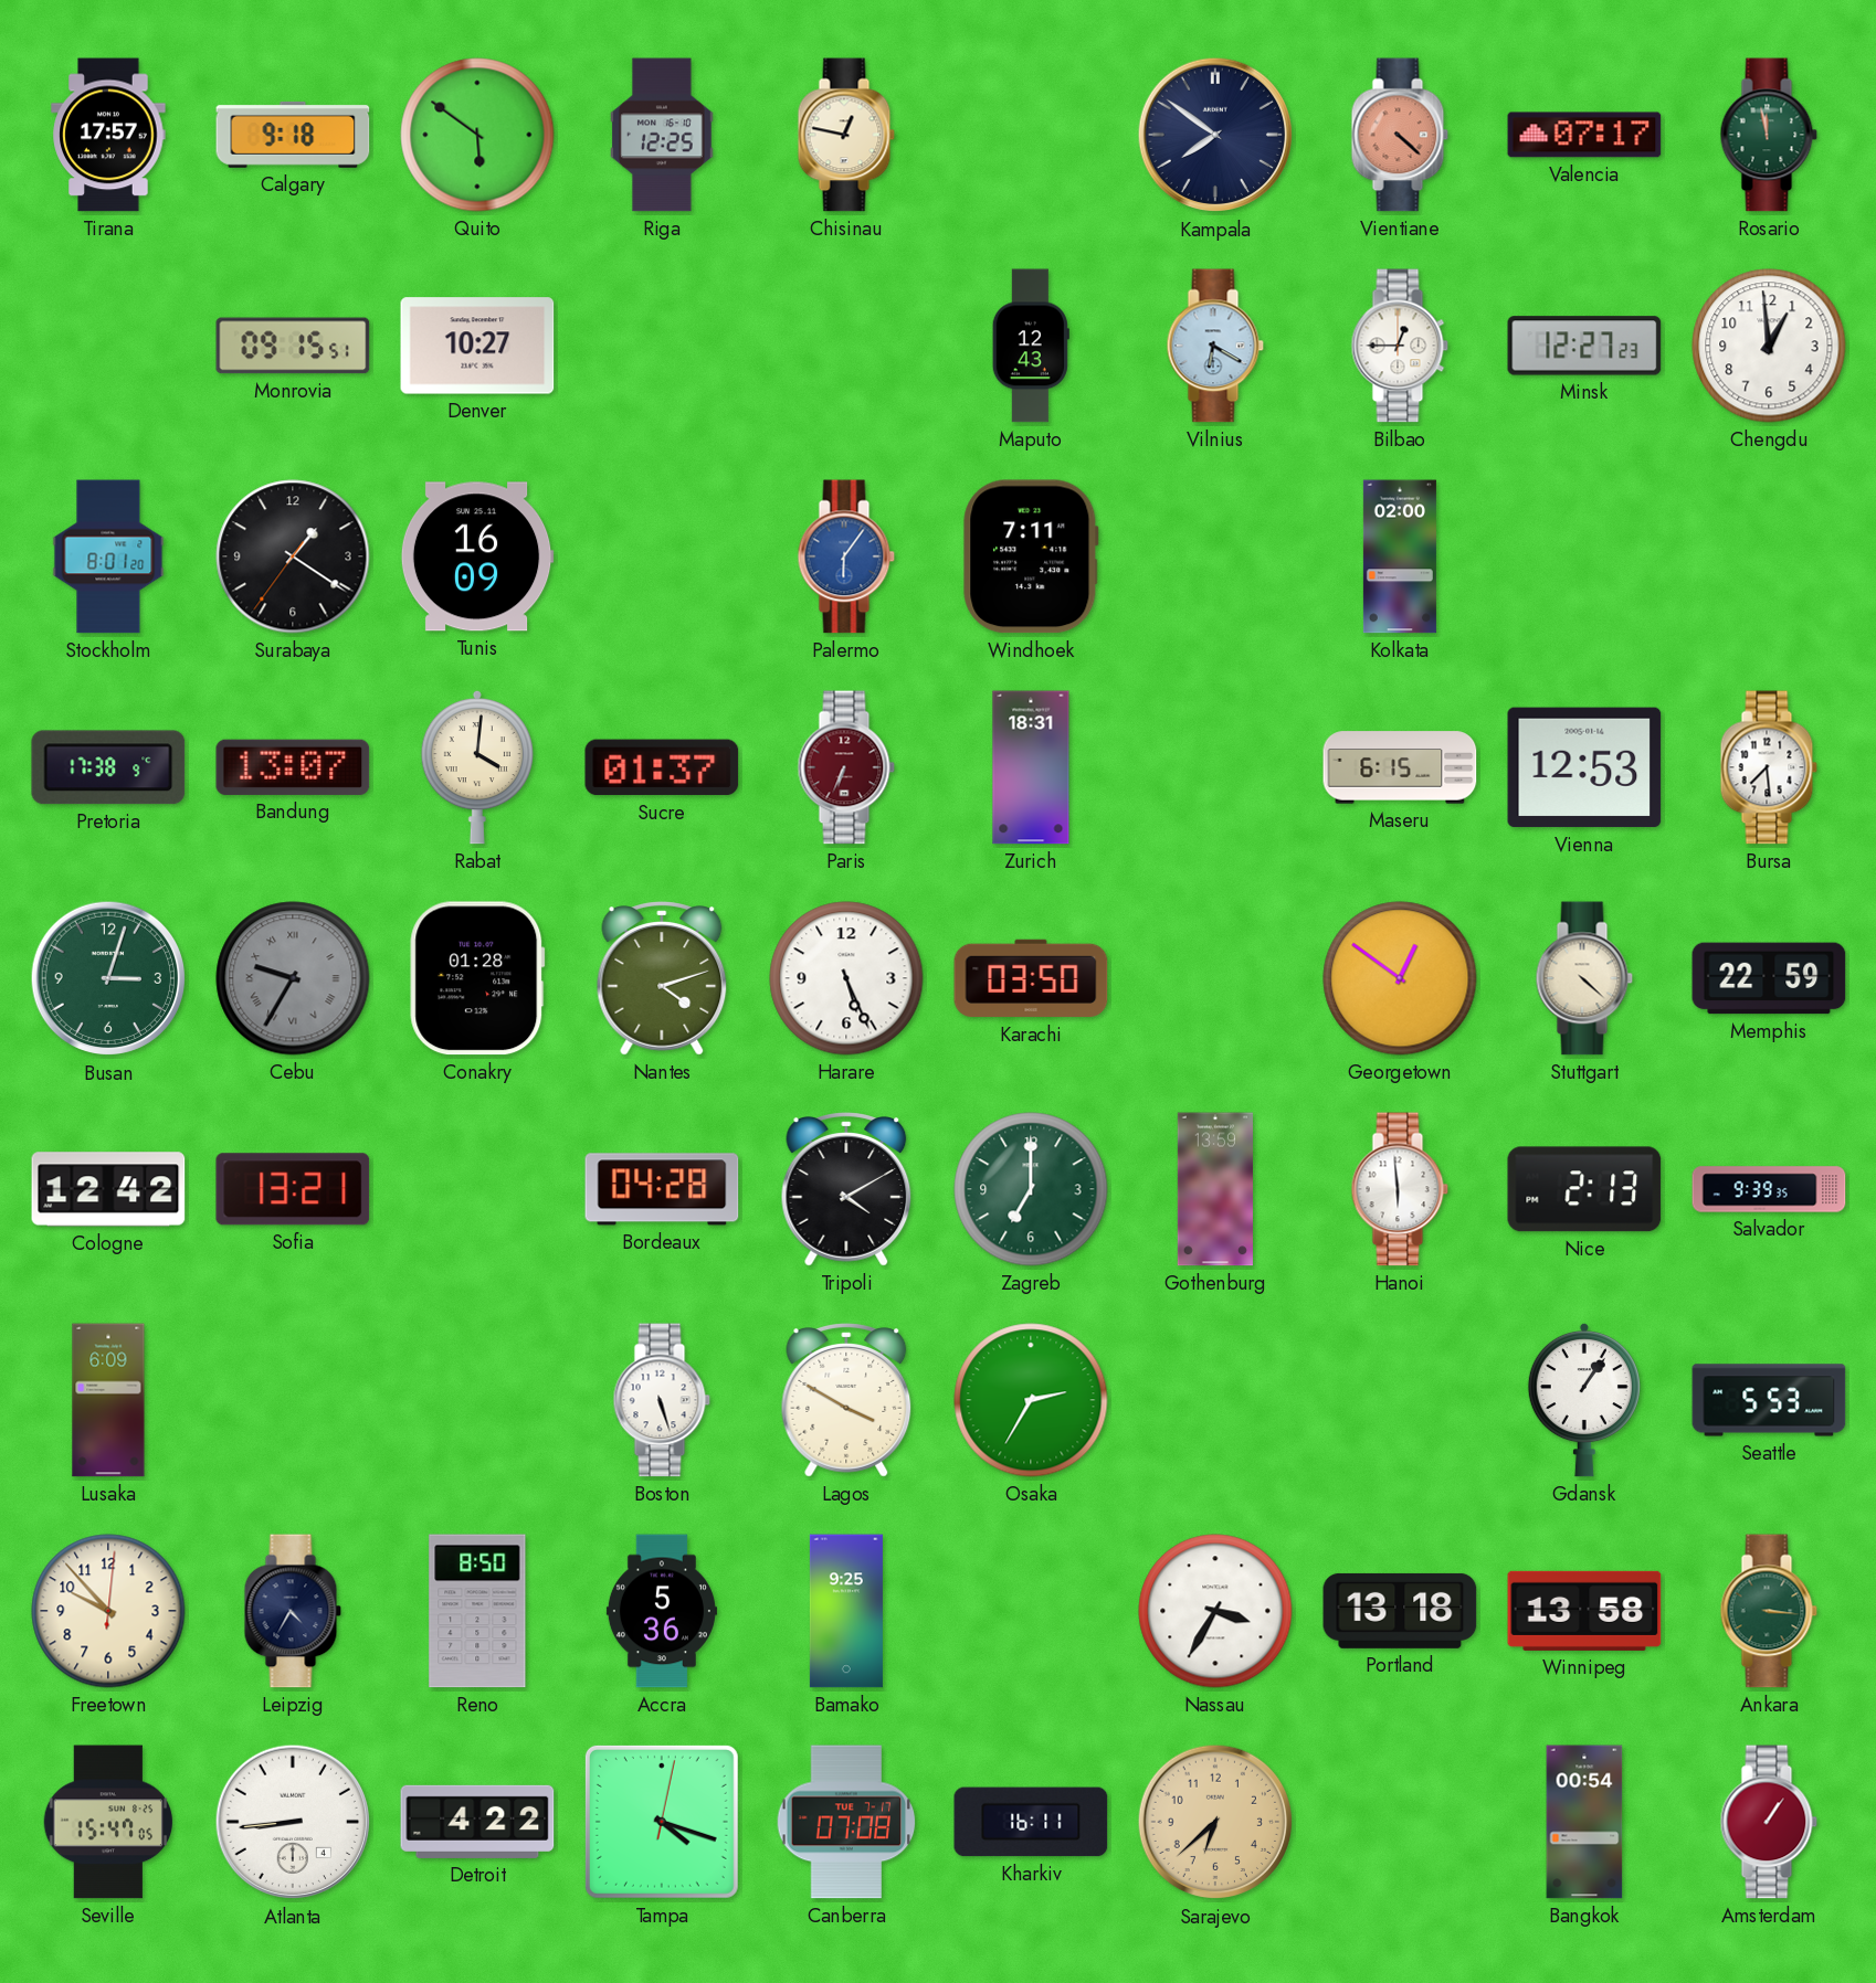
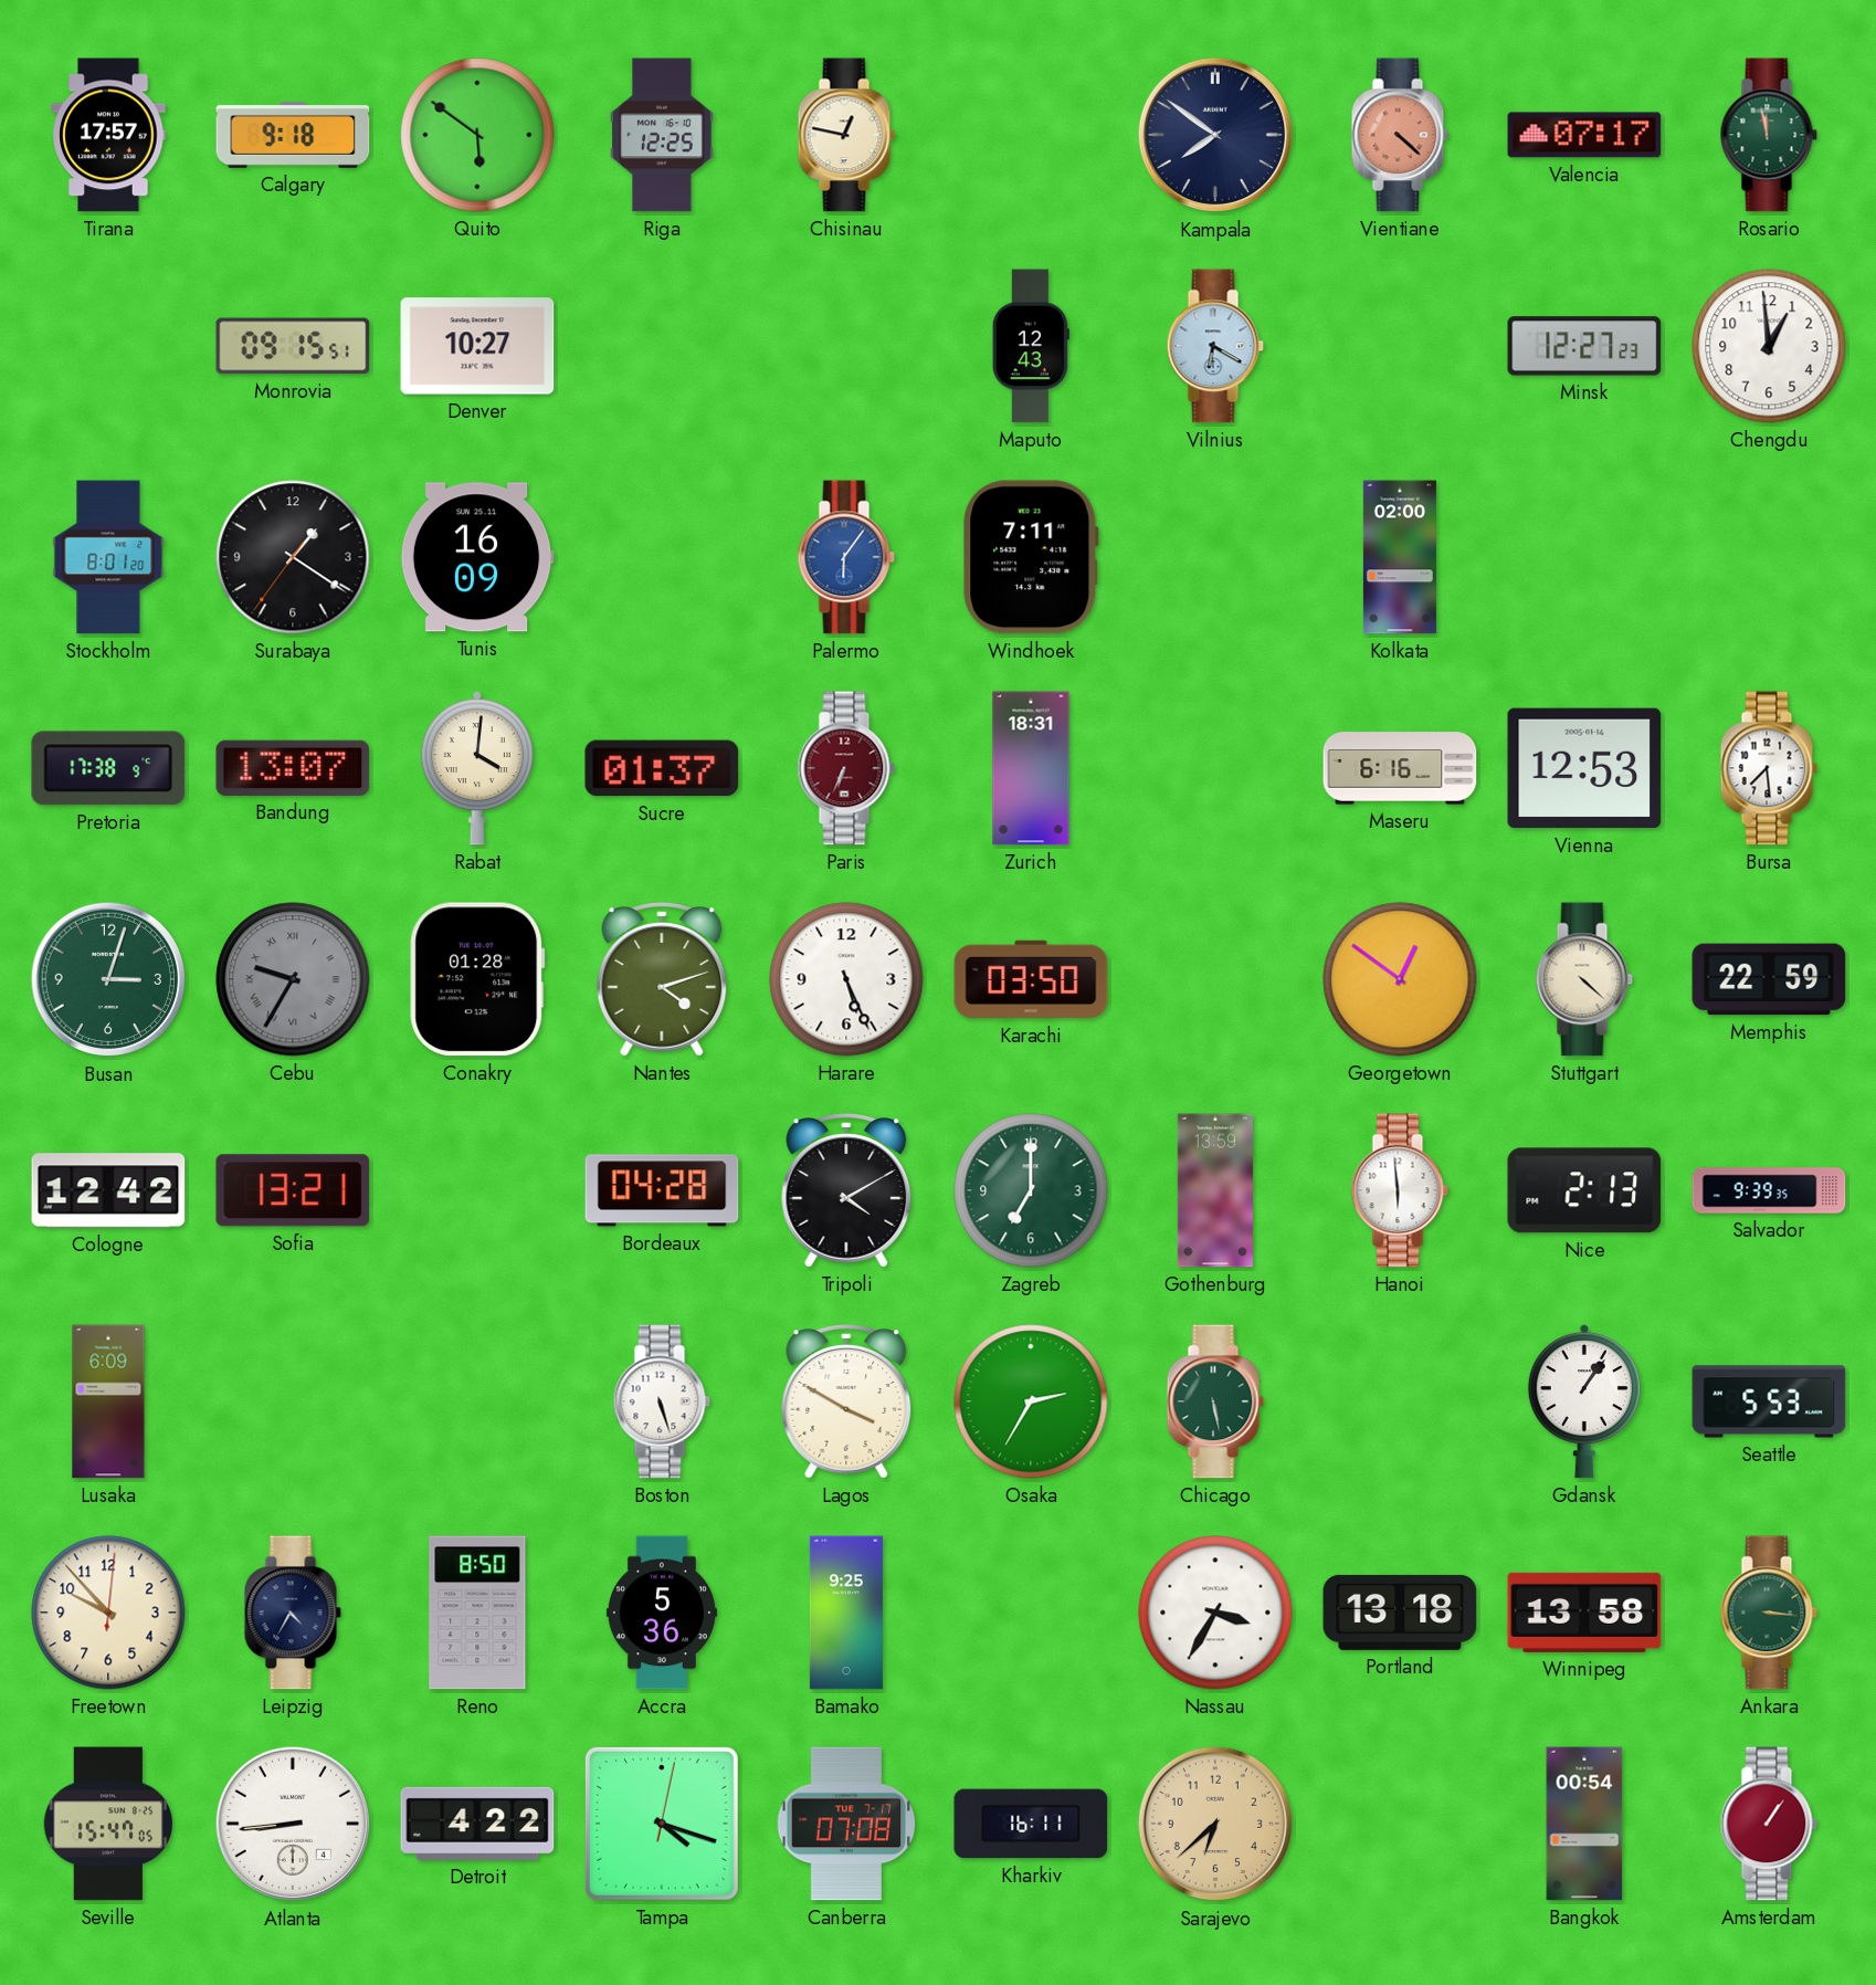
Bilbao: 12:45 -> none (1400, 346)
Maseru: 6:15 -> 6:16 (1400, 768)
Chicago: none -> 5:28 (1215, 1401)
